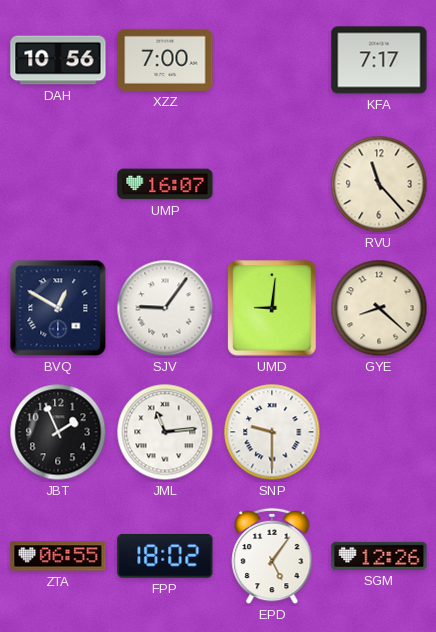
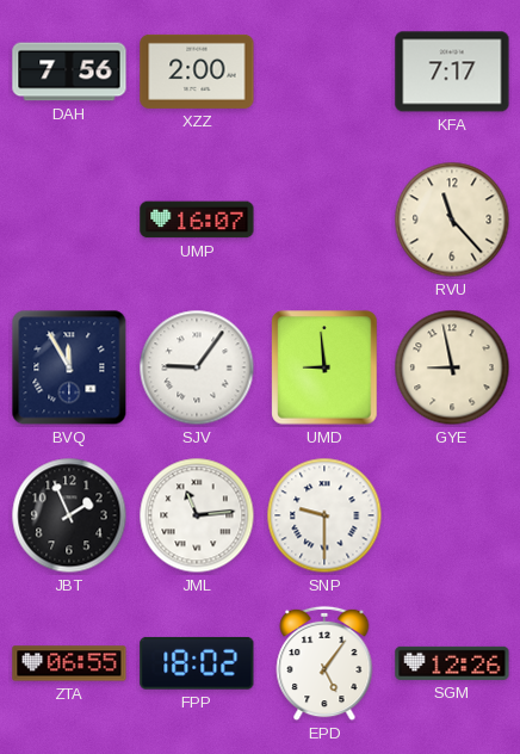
DAH: 10:56 -> 7:56 (69, 72)
XZZ: 7:00 -> 2:00 (197, 72)
BVQ: 12:50 -> 11:55 (69, 367)
UMD: 9:01 -> 8:59 (324, 367)
GYE: 8:22 -> 8:58 (452, 367)
